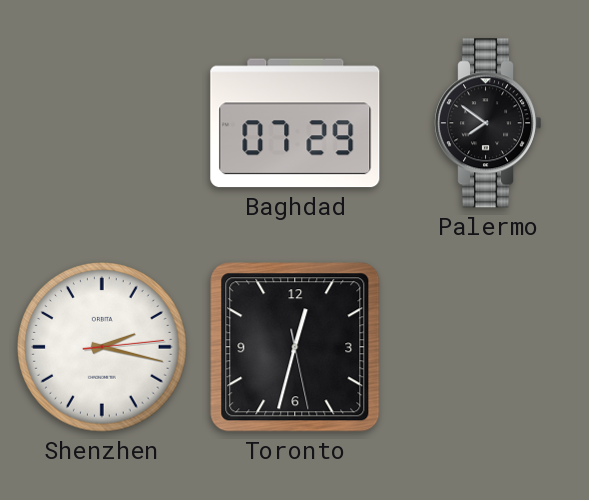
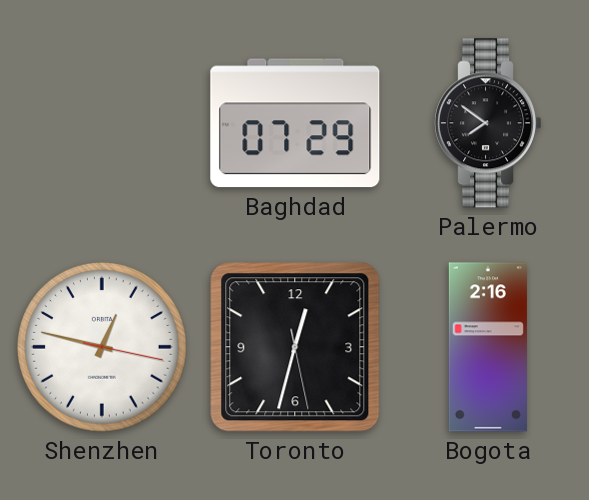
Shenzhen: 2:17 -> 12:47 (102, 347)
Bogota: none -> 2:16 (488, 347)
